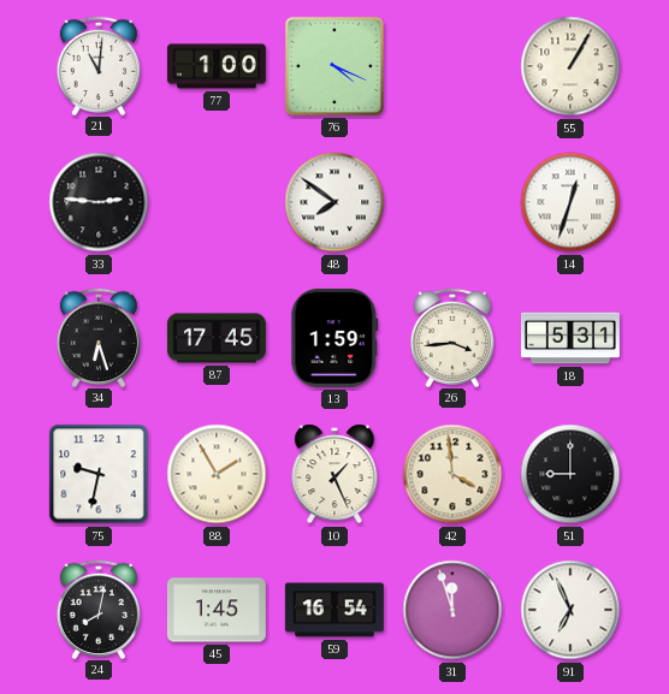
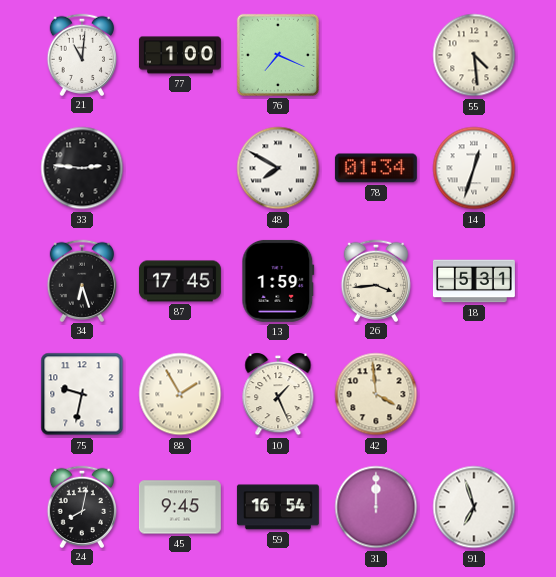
76: 4:19 -> 7:19 (278, 55)
55: 1:05 -> 4:29 (474, 55)
48: 7:51 -> 7:50 (278, 168)
78: none -> 01:34 (376, 168)
51: 9:00 -> none (570, 474)
45: 1:45 -> 9:45 (180, 507)
31: 11:57 -> 12:00 (376, 507)
91: 6:56 -> 6:57 (474, 507)
